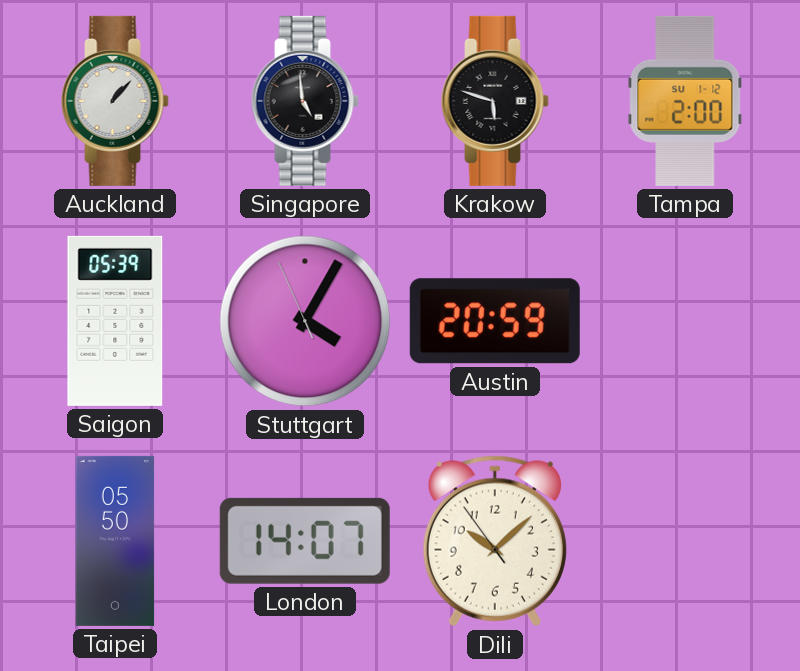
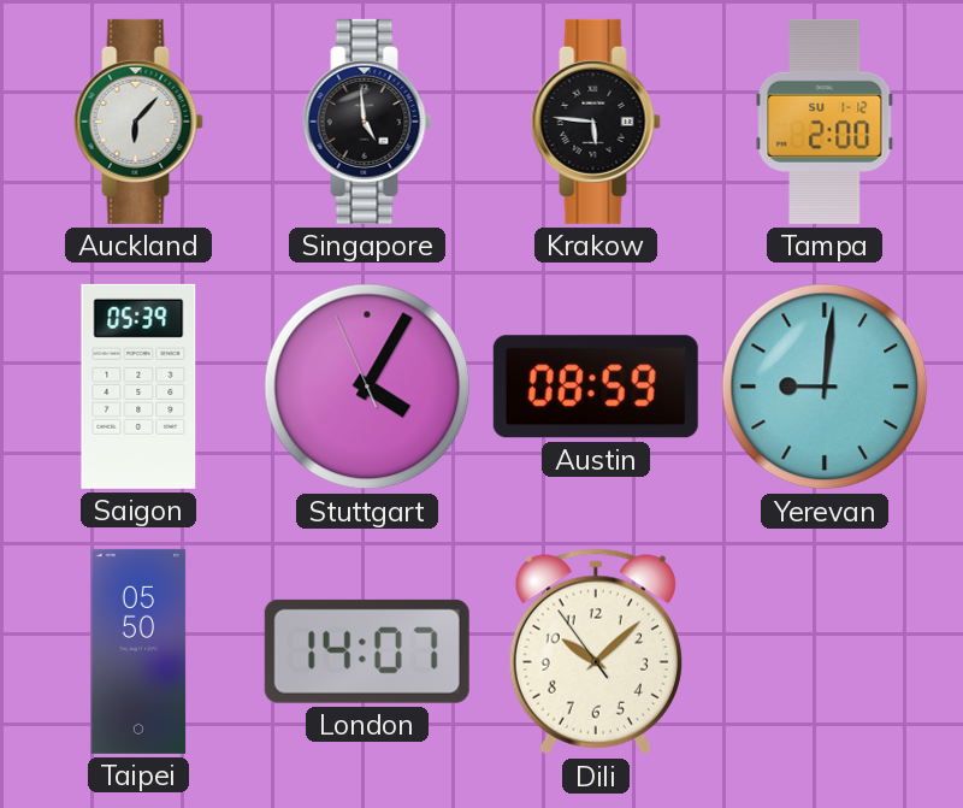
Auckland: 1:07 -> 6:07 (138, 122)
Krakow: 5:48 -> 5:46 (596, 122)
Austin: 20:59 -> 08:59 (596, 387)
Yerevan: none -> 9:01 (825, 387)
